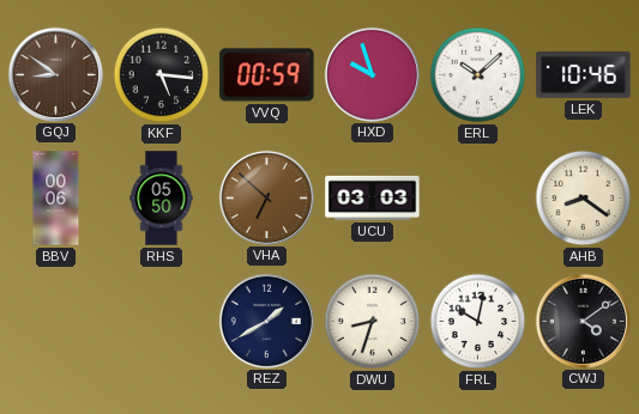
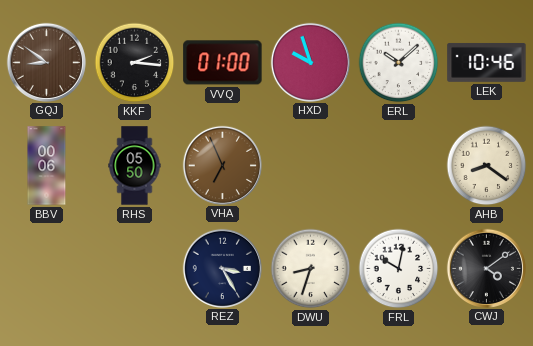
KKF: 5:16 -> 2:16 (135, 63)
VVQ: 00:59 -> 01:00 (223, 63)
VHA: 6:52 -> 6:56 (222, 165)
UCU: 03:03 -> none (373, 197)
REZ: 1:40 -> 3:25 (222, 268)
